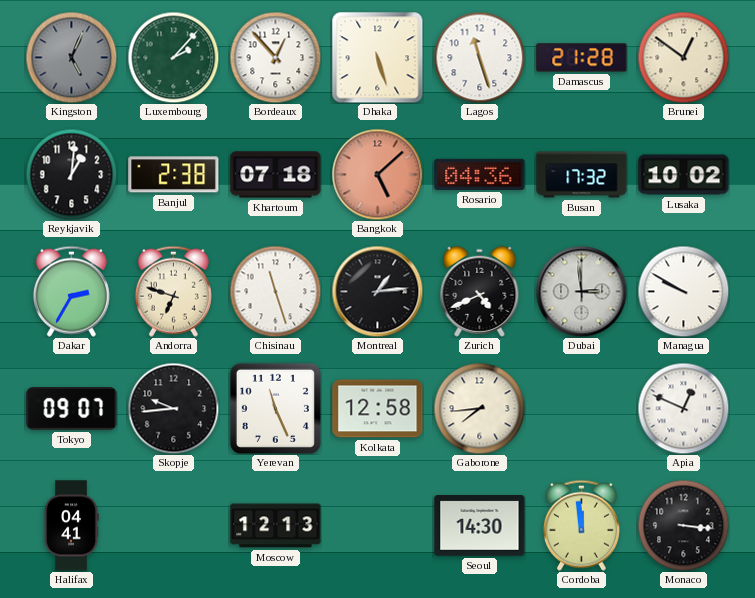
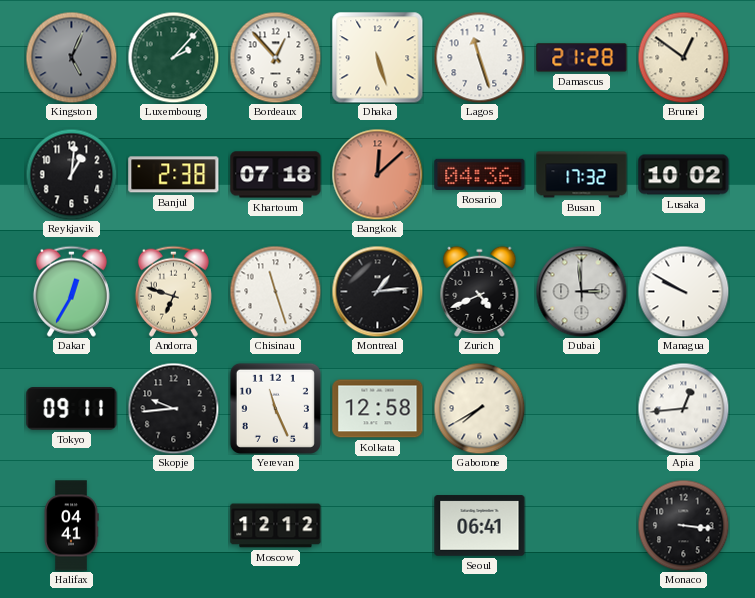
Bangkok: 5:08 -> 12:08 (377, 174)
Dakar: 2:35 -> 12:35 (71, 291)
Tokyo: 09:07 -> 09:11 (72, 409)
Gaborone: 7:44 -> 7:40 (479, 408)
Apia: 12:49 -> 12:44 (683, 408)
Moscow: 12:13 -> 12:12 (276, 526)
Seoul: 14:30 -> 06:41 (480, 526)
Cordoba: 11:59 -> none (581, 525)
